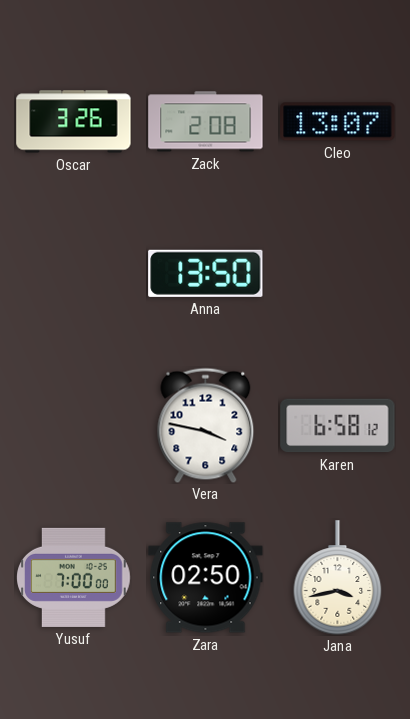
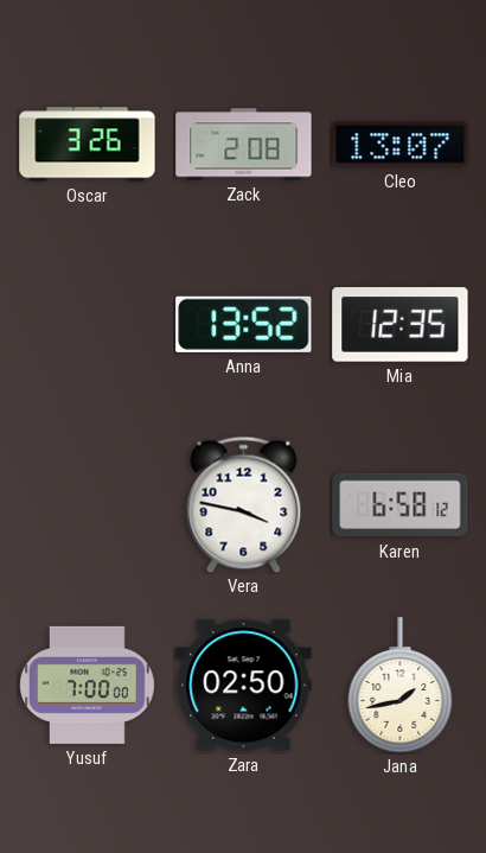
Anna: 13:50 -> 13:52 (244, 324)
Mia: none -> 12:35 (401, 325)
Jana: 3:43 -> 1:43 (401, 686)
